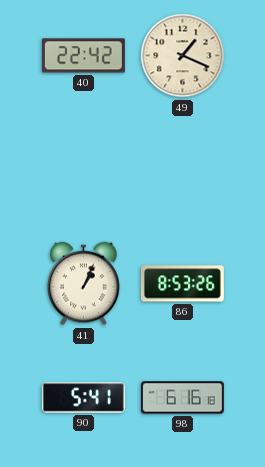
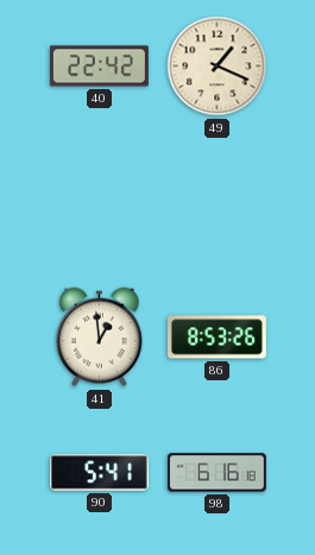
41: 1:04 -> 12:59 (100, 338)
